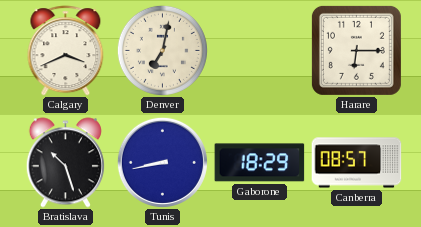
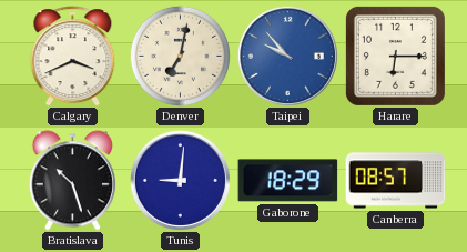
Taipei: none -> 9:53 (287, 56)
Tunis: 8:43 -> 9:01 (180, 180)
